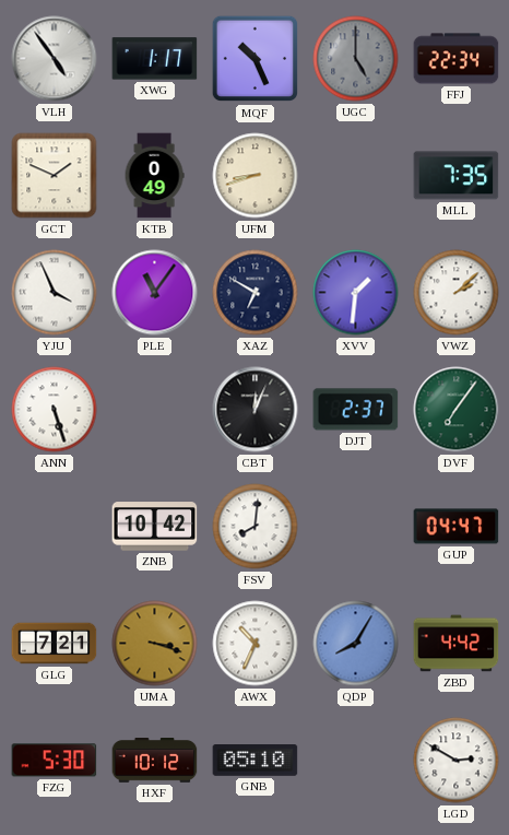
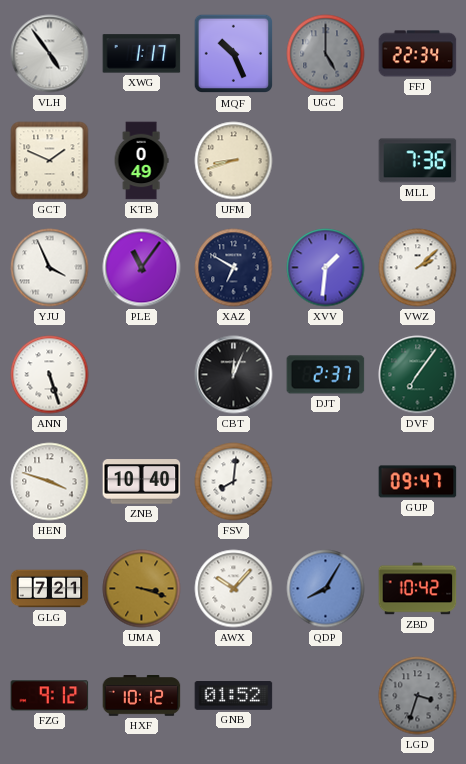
MLL: 7:35 -> 7:36 (418, 161)
HEN: none -> 3:48 (50, 482)
ZNB: 10:42 -> 10:40 (142, 482)
GUP: 04:47 -> 09:47 (418, 482)
AWX: 10:34 -> 10:07 (234, 589)
ZBD: 4:42 -> 10:42 (418, 589)
FZG: 5:30 -> 9:12 (50, 696)
GNB: 05:10 -> 01:52 (234, 696)
LGD: 2:50 -> 3:33 (418, 696)
LGD dial: white -> grey (418, 696)
